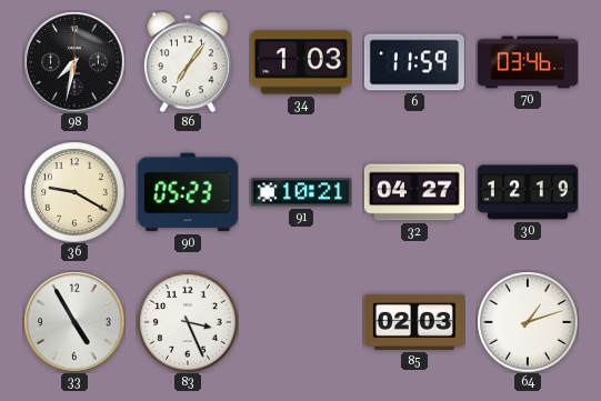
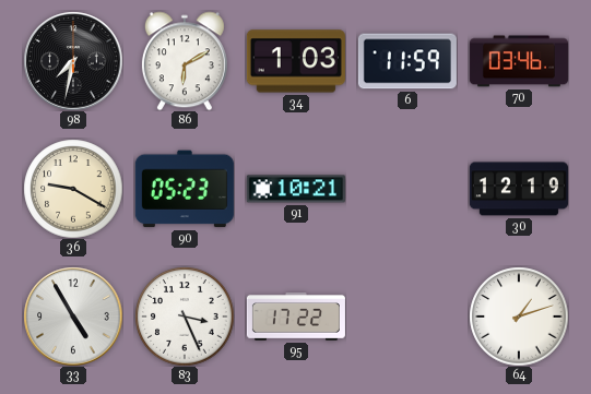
86: 7:06 -> 6:10 (185, 61)
32: 04:27 -> none (414, 192)
95: none -> 17:22 (296, 317)
85: 02:03 -> none (414, 322)
